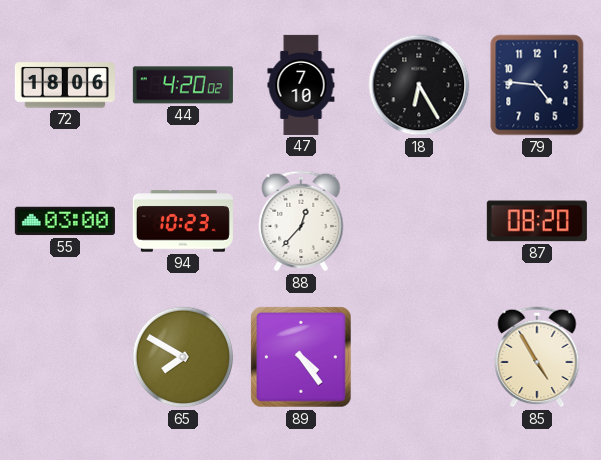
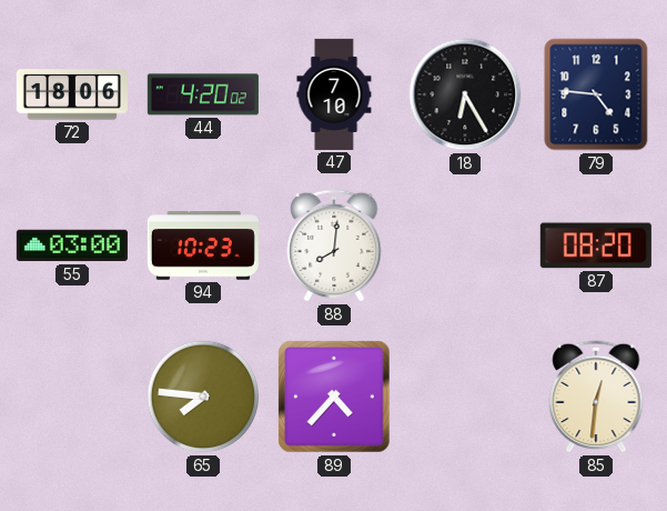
88: 12:37 -> 8:01 (334, 246)
65: 7:50 -> 7:46 (203, 397)
89: 4:24 -> 4:37 (334, 397)
85: 4:55 -> 12:31 (596, 397)
